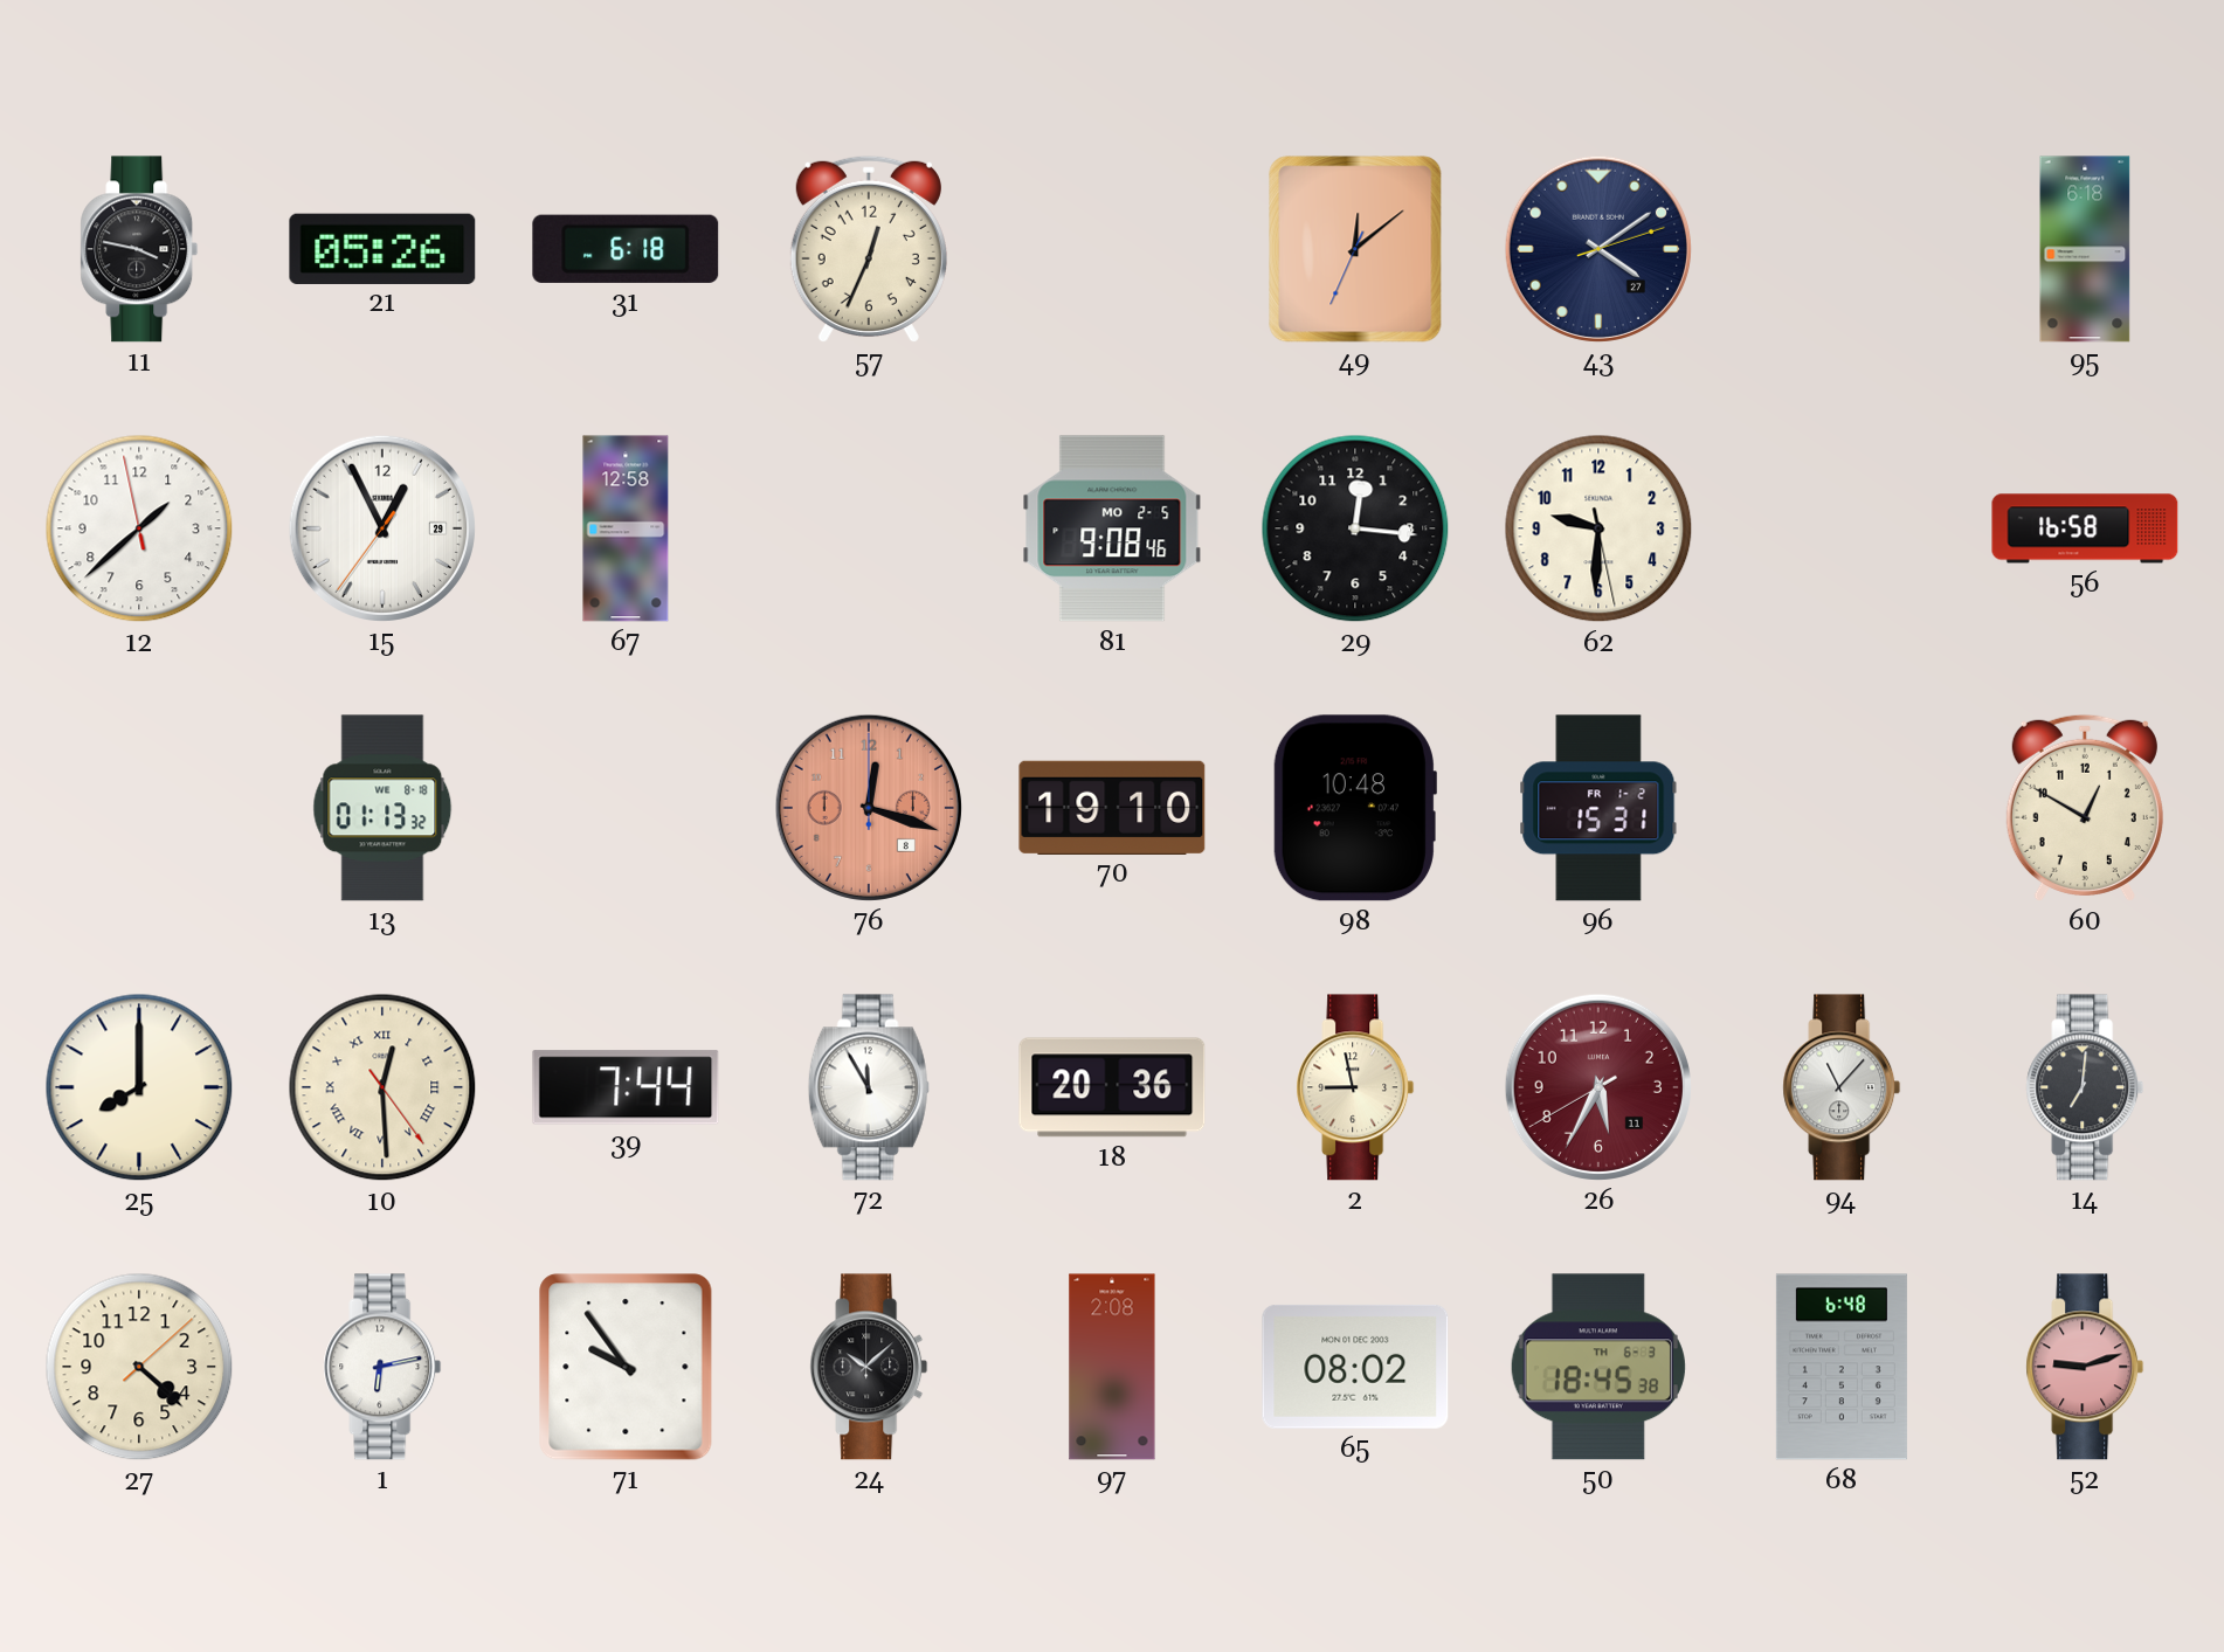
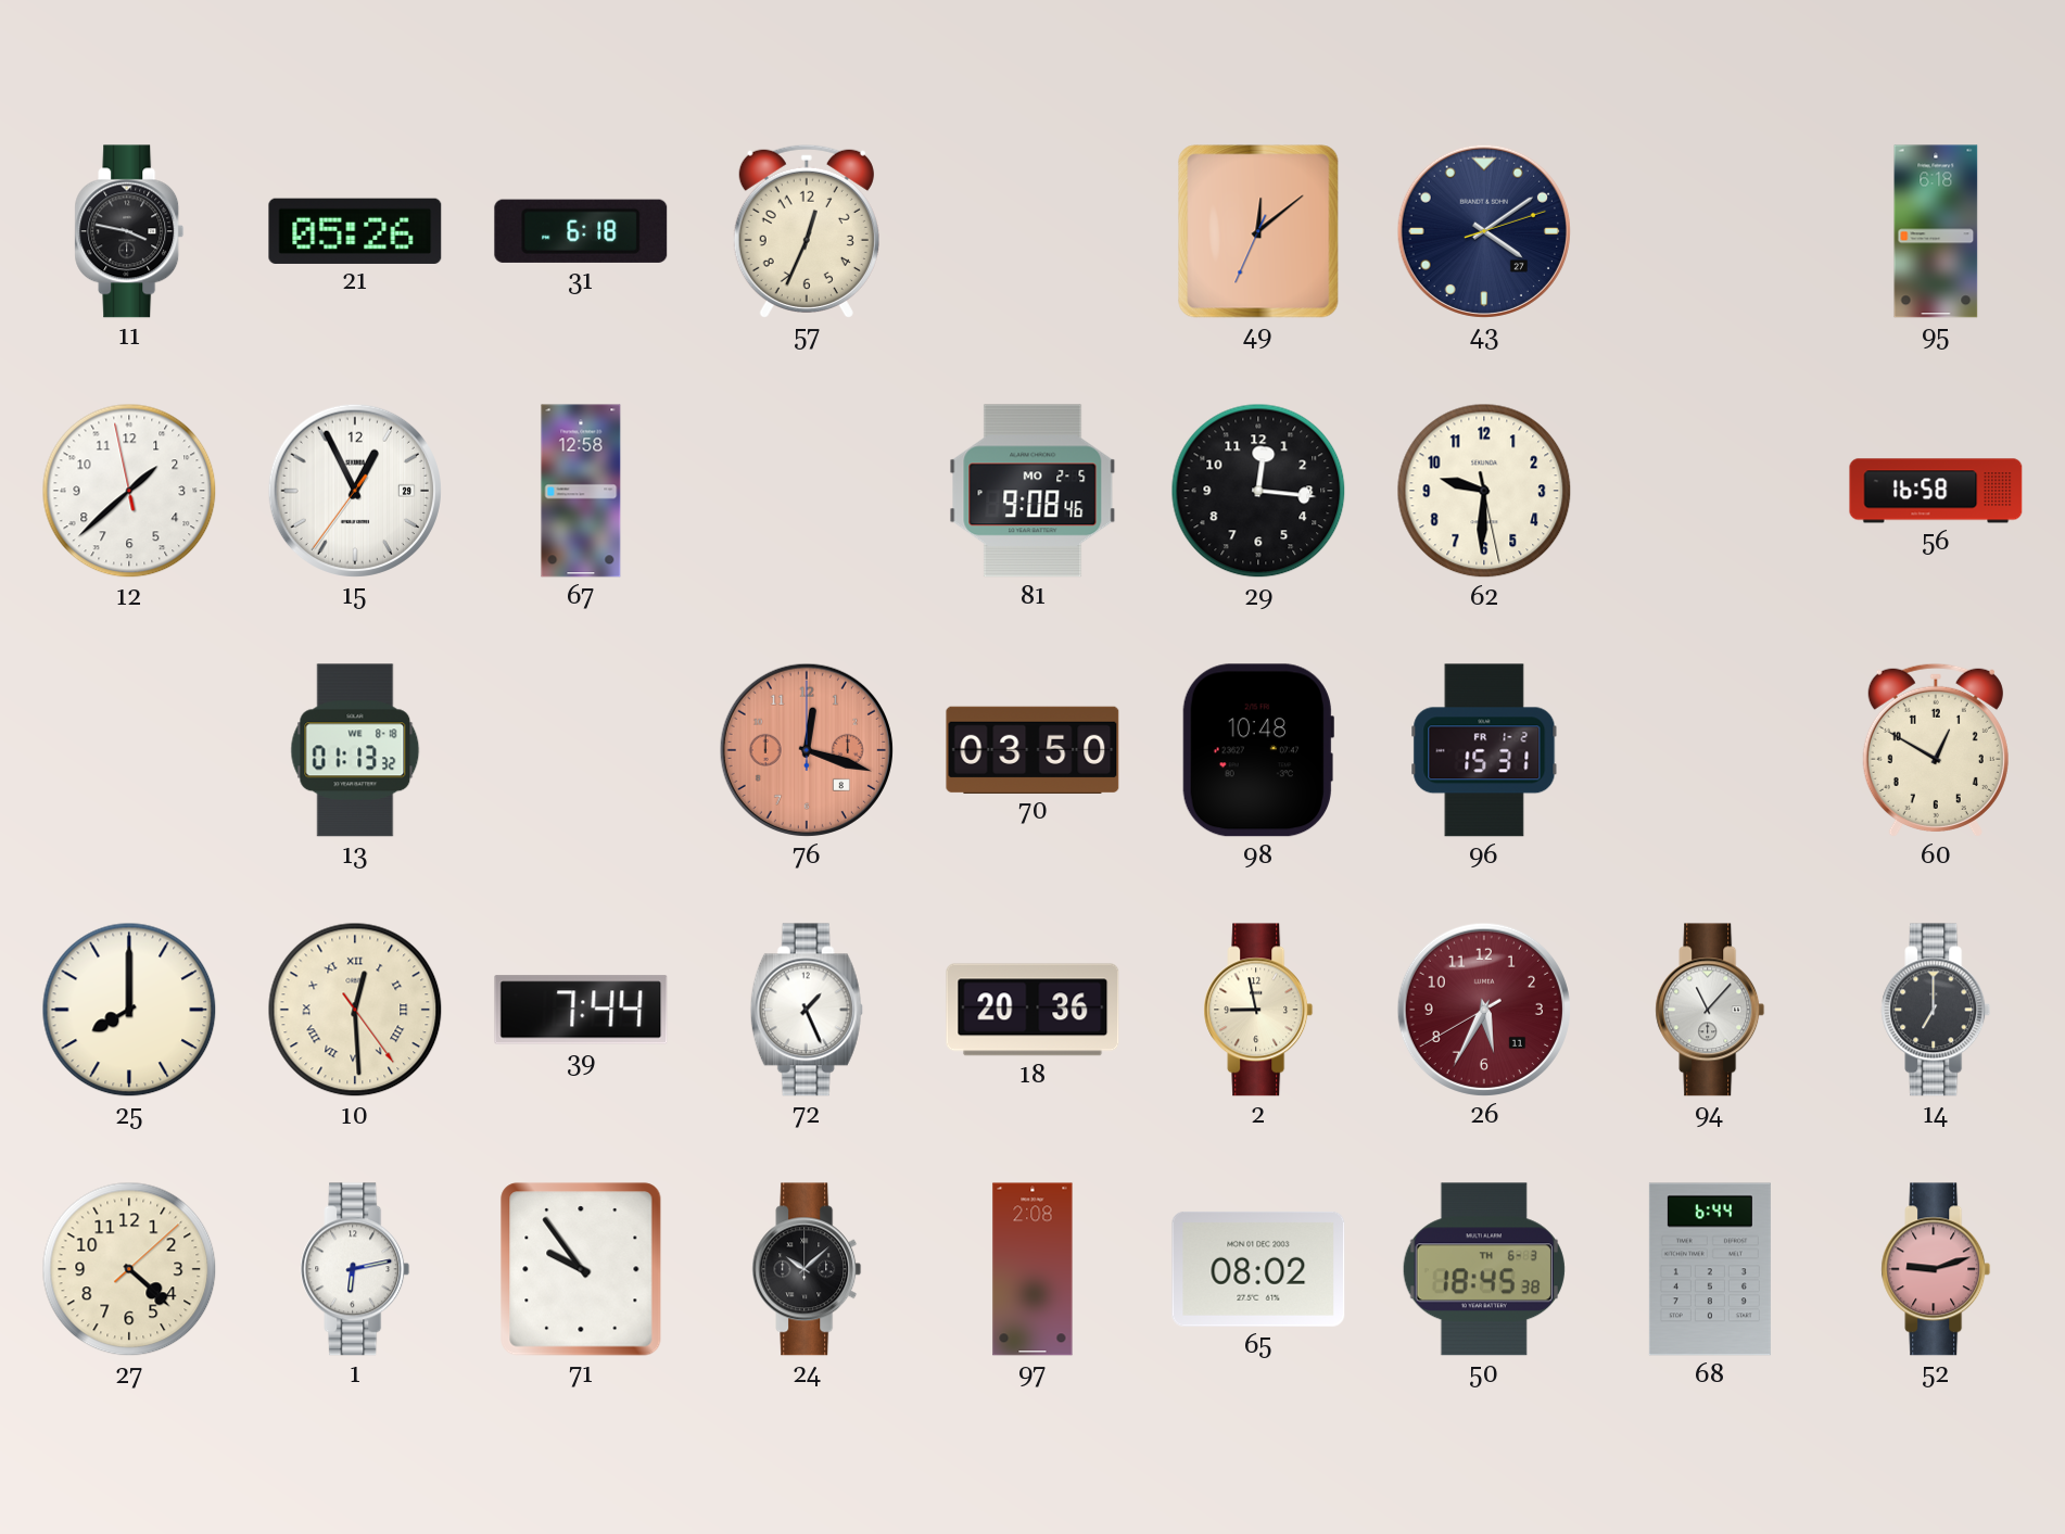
70: 19:10 -> 03:50 (1032, 749)
72: 11:55 -> 1:26 (807, 1010)
14: 7:01 -> 7:00 (1936, 1010)
68: 6:48 -> 6:44 (1710, 1269)
